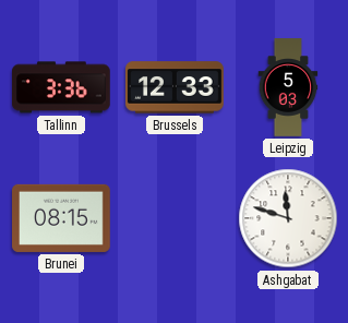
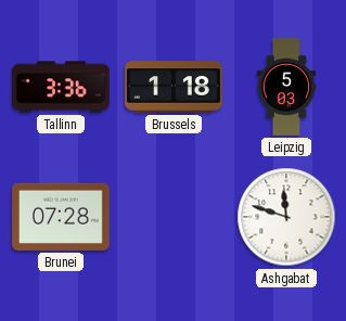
Brussels: 12:33 -> 1:18 (174, 87)
Brunei: 08:15 -> 07:28 (62, 217)
